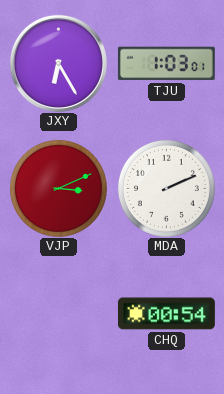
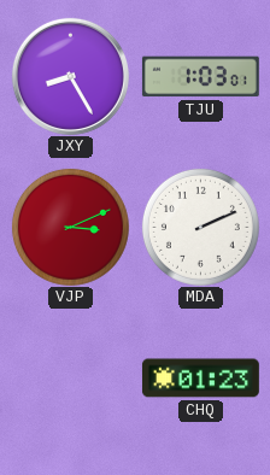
JXY: 6:25 -> 8:25 (70, 76)
CHQ: 00:54 -> 01:23 (200, 379)
